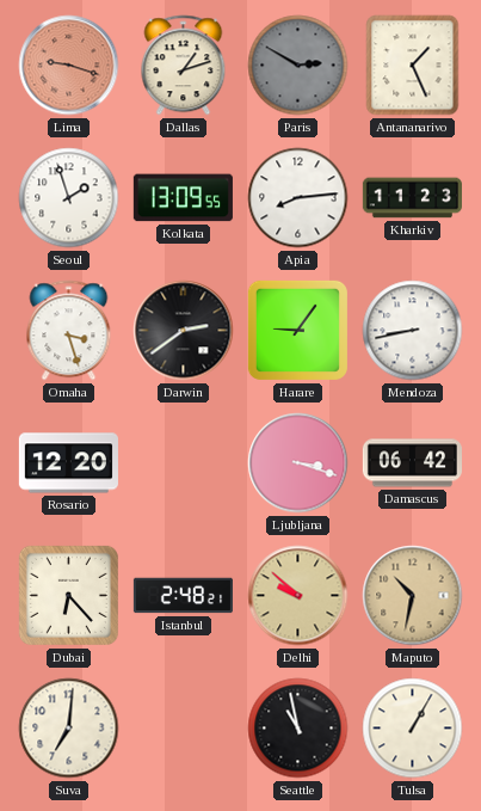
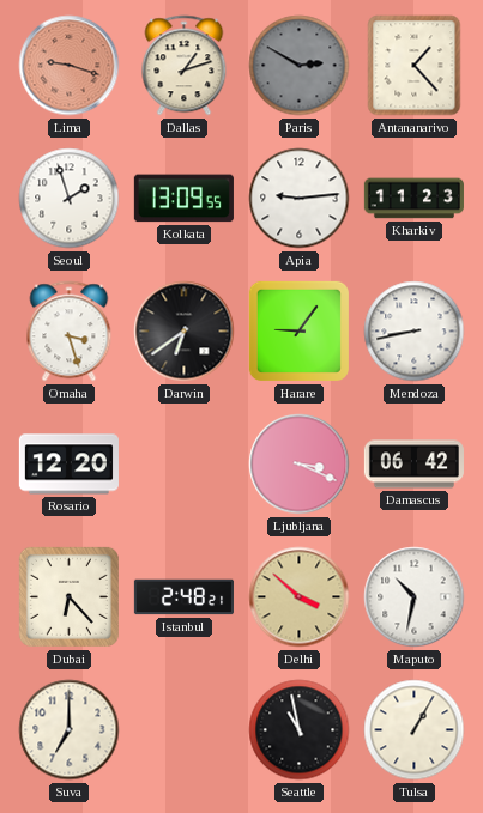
Antananarivo: 1:26 -> 1:23 (415, 66)
Apia: 8:14 -> 9:14 (300, 199)
Darwin: 2:39 -> 6:39 (185, 332)
Ljubljana: 3:18 -> 3:19 (300, 465)
Delhi: 9:52 -> 3:52 (300, 597)
Maputo dial: champagne -> white (415, 597)
Suva: 7:01 -> 7:00 (70, 730)
